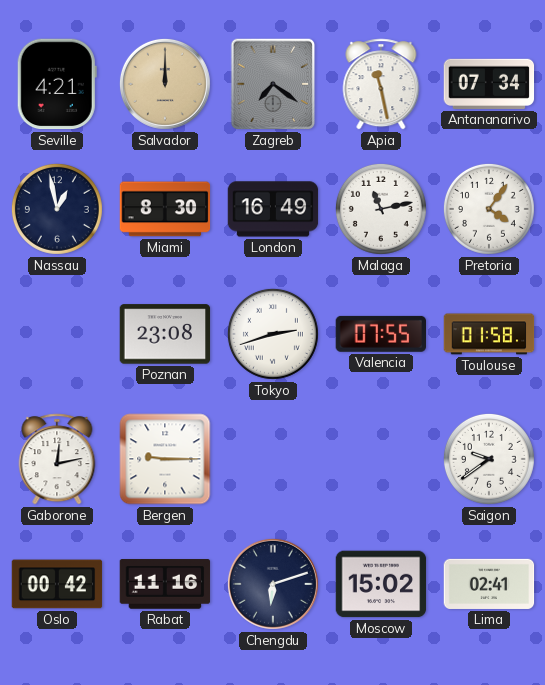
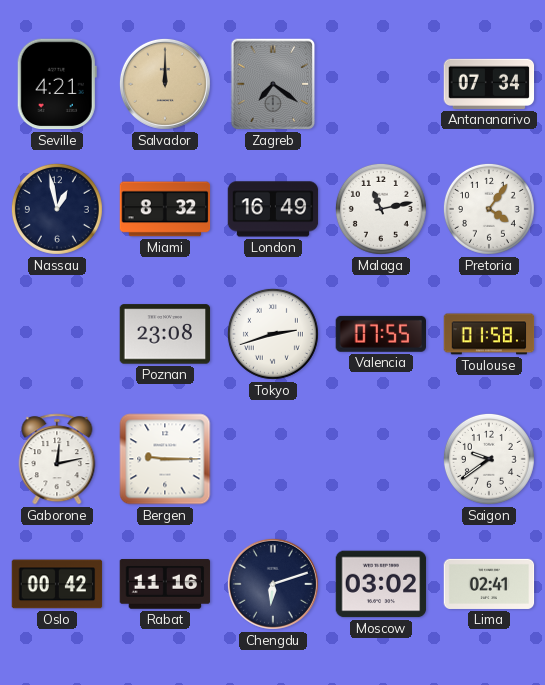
Apia: 11:28 -> none (381, 84)
Miami: 8:30 -> 8:32 (165, 209)
Moscow: 15:02 -> 03:02 (381, 584)
